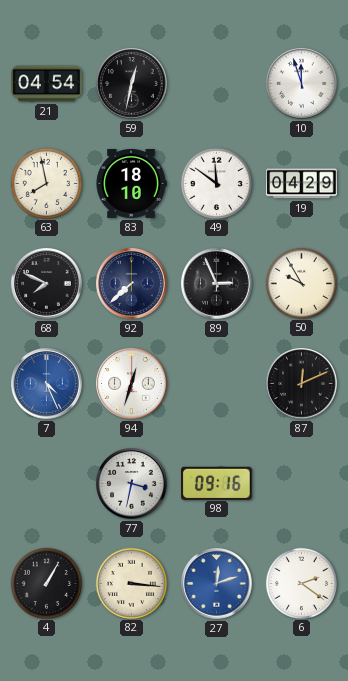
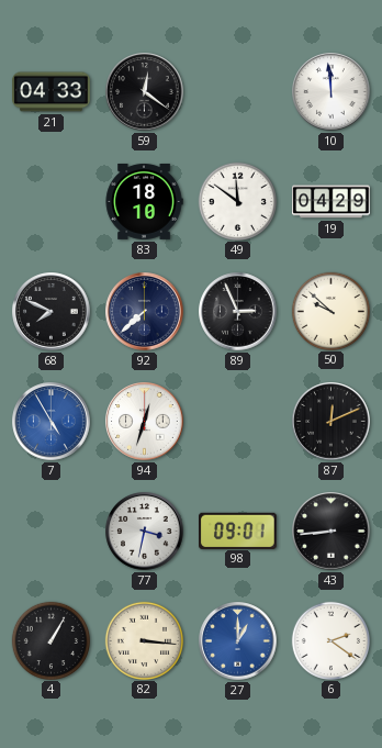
21: 04:54 -> 04:33 (52, 92)
59: 12:32 -> 12:21 (145, 92)
10: 11:57 -> 11:59 (332, 92)
63: 7:58 -> none (46, 183)
50: 9:55 -> 9:52 (330, 311)
7: 4:26 -> 4:55 (52, 422)
98: 09:16 -> 09:01 (238, 531)
43: none -> 8:44 (332, 532)
27: 12:12 -> 1:00 (238, 641)
